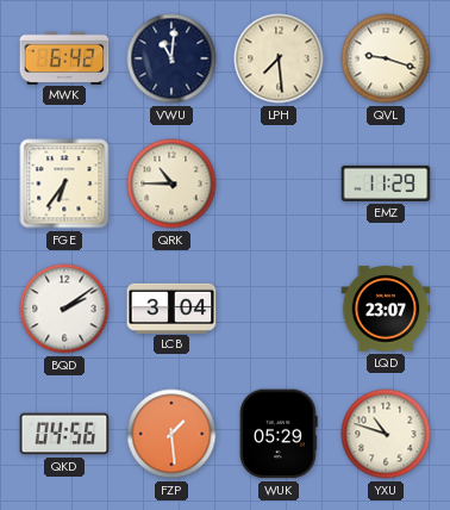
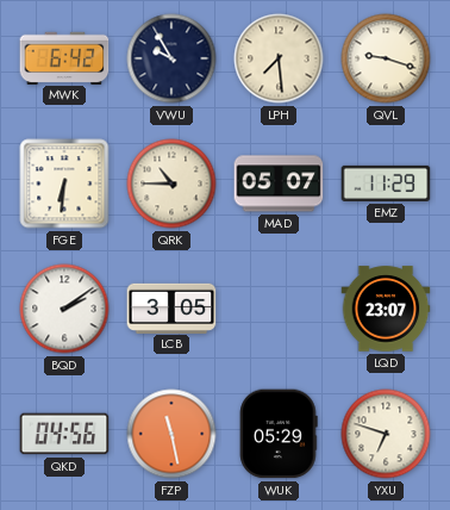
VWU: 11:01 -> 9:55 (171, 58)
FGE: 6:36 -> 6:31 (64, 184)
MAD: none -> 05:07 (279, 184)
LCB: 3:04 -> 3:05 (171, 307)
FZP: 1:29 -> 11:28 (171, 434)
YXU: 10:48 -> 6:48 (386, 434)
